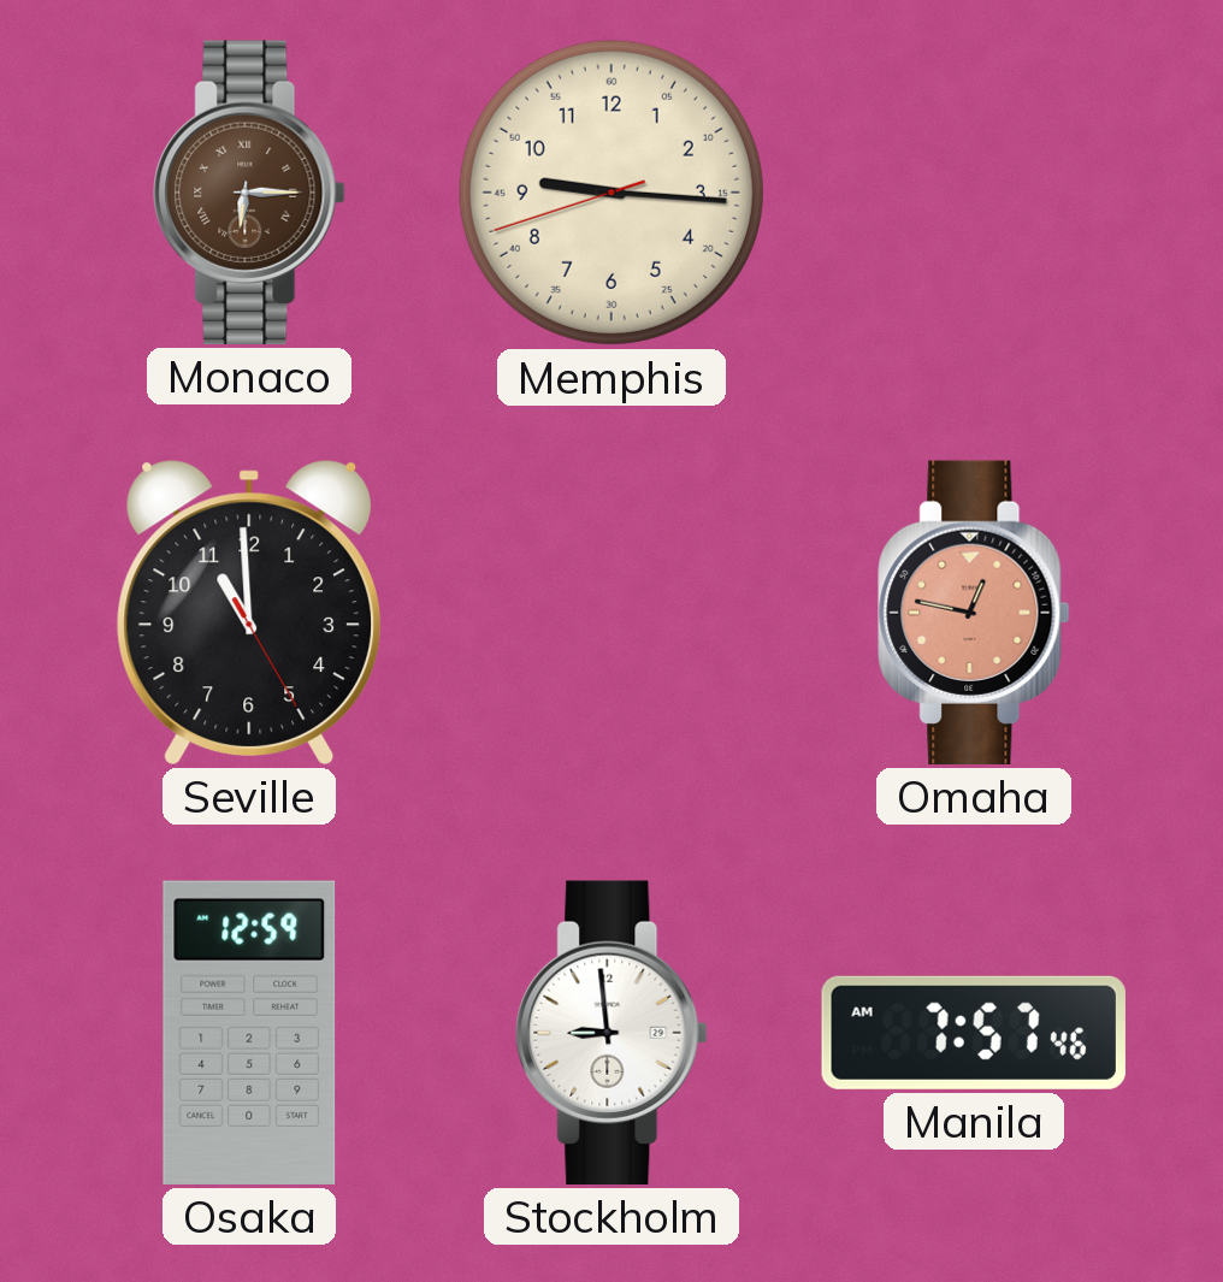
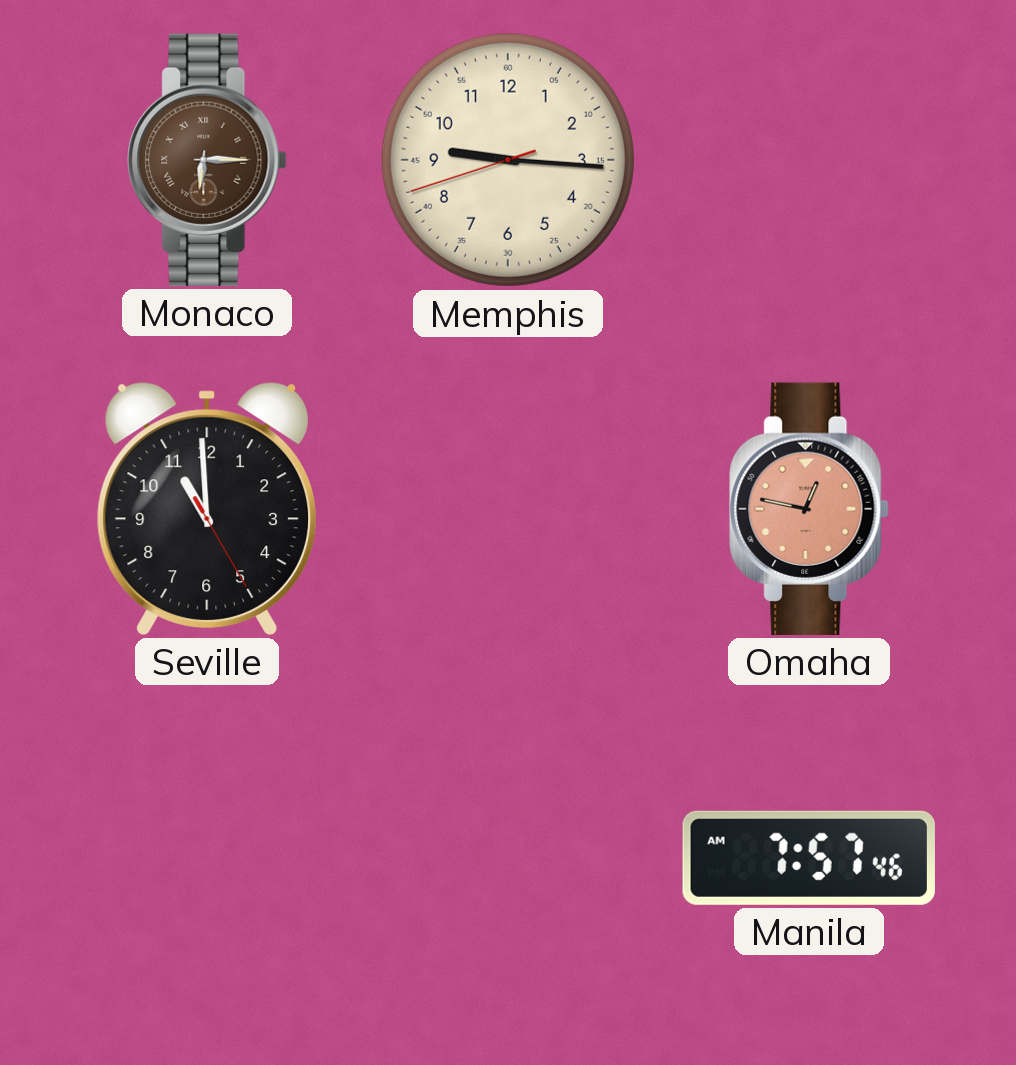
Osaka: 12:59 -> none (249, 1033)
Stockholm: 8:59 -> none (611, 1033)
